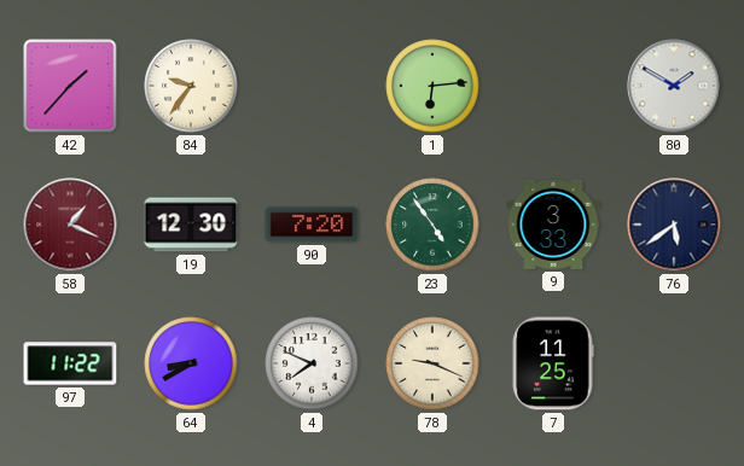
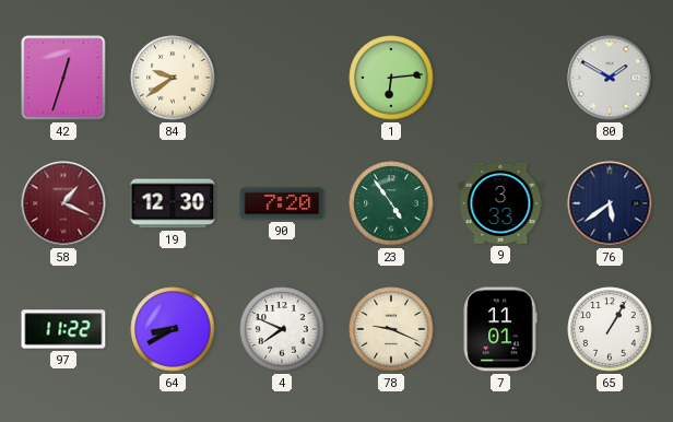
42: 1:37 -> 12:33 (63, 78)
84: 9:36 -> 9:39 (173, 78)
7: 11:25 -> 11:01 (500, 329)
65: none -> 1:05 (610, 329)
